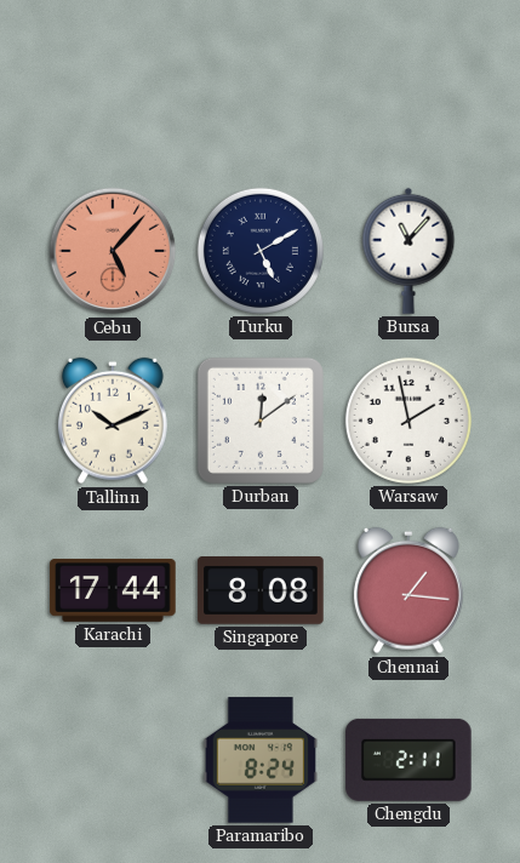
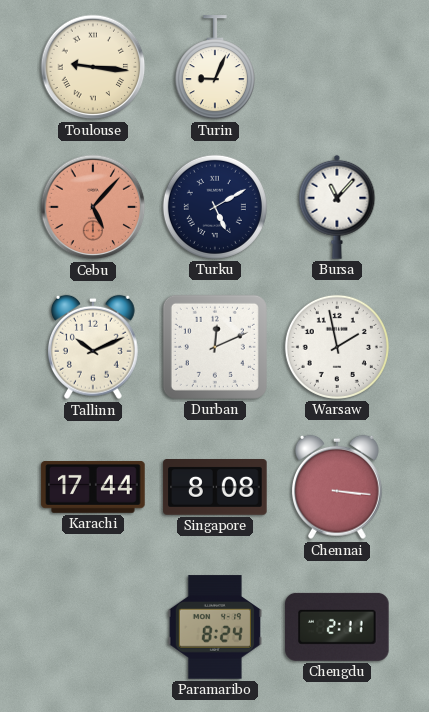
Toulouse: none -> 9:16 (93, 67)
Turin: none -> 9:04 (215, 68)
Durban: 12:09 -> 12:11 (215, 347)
Chennai: 1:16 -> 3:16 (337, 487)
